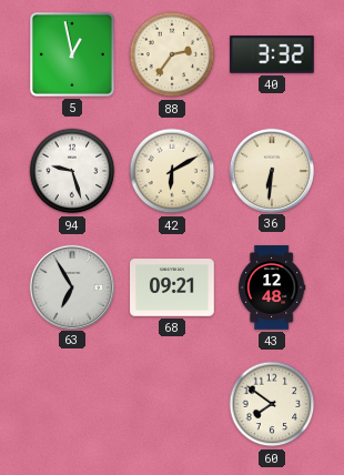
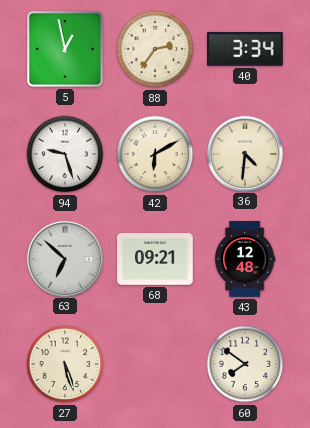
40: 3:32 -> 3:34 (246, 50)
36: 6:31 -> 4:31 (244, 153)
63: 6:55 -> 6:52 (64, 258)
27: none -> 5:27 (65, 364)
